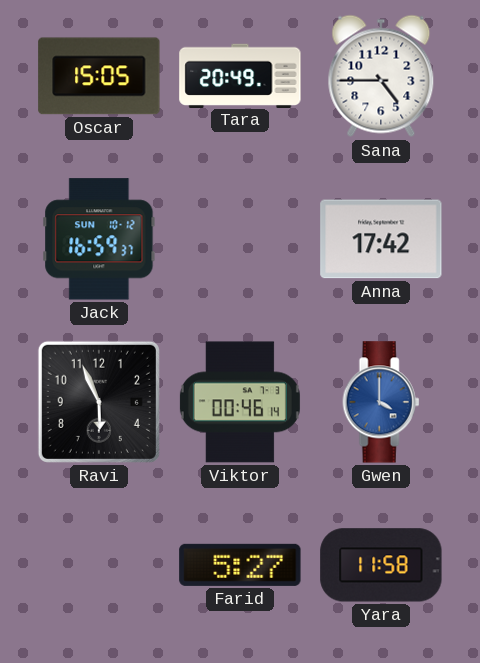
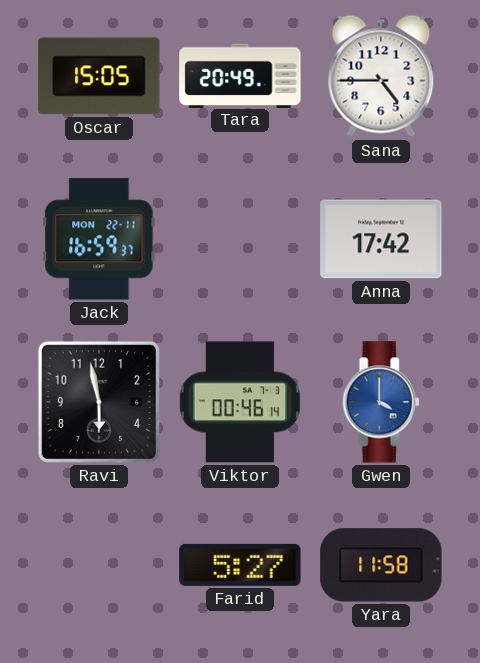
Jack date: SUN 10-12 -> MON 22-11 (99, 239)
Ravi: 5:56 -> 5:58 (99, 402)
